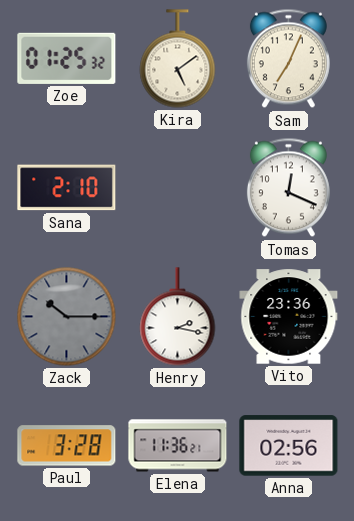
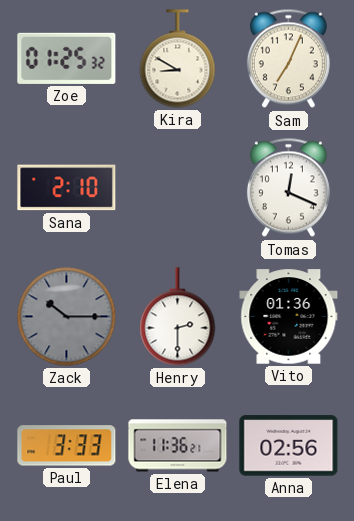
Kira: 5:09 -> 8:50 (178, 59)
Henry: 2:17 -> 2:30 (178, 317)
Vito: 23:36 -> 01:36 (289, 317)
Paul: 3:28 -> 3:33 (67, 446)
